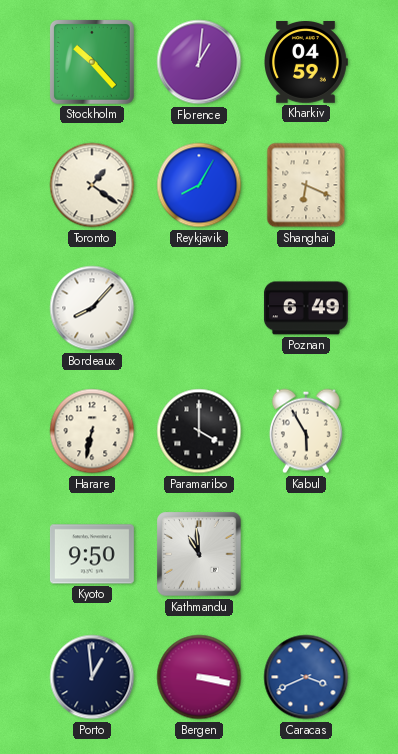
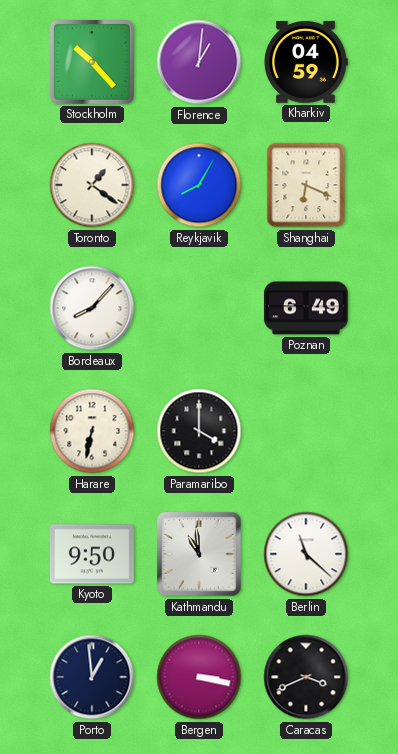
Kabul: 5:55 -> none (306, 431)
Berlin: none -> 11:22 (306, 554)
Caracas dial: blue -> black (306, 677)
